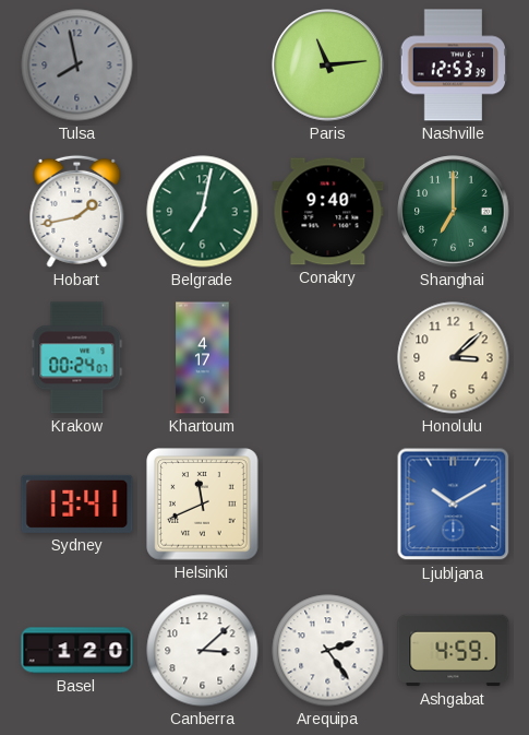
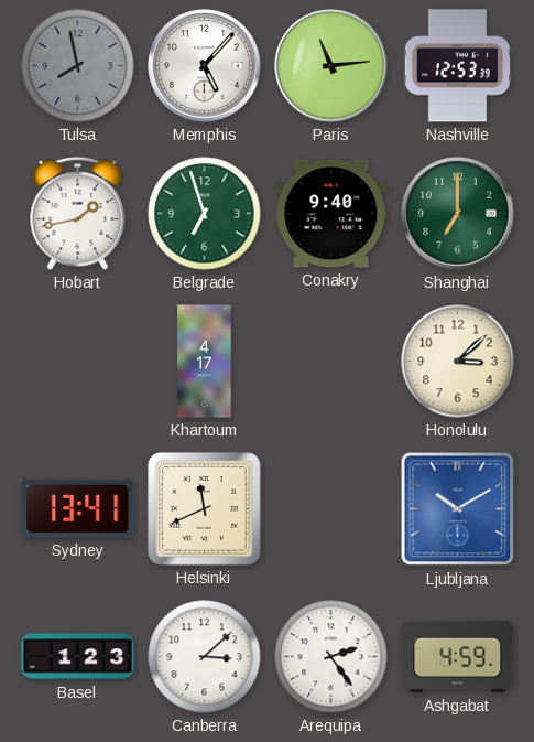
Memphis: none -> 5:07 (205, 66)
Belgrade: 7:02 -> 6:57 (205, 214)
Krakow: 00:24 -> none (77, 358)
Basel: 1:20 -> 1:23 (78, 657)
